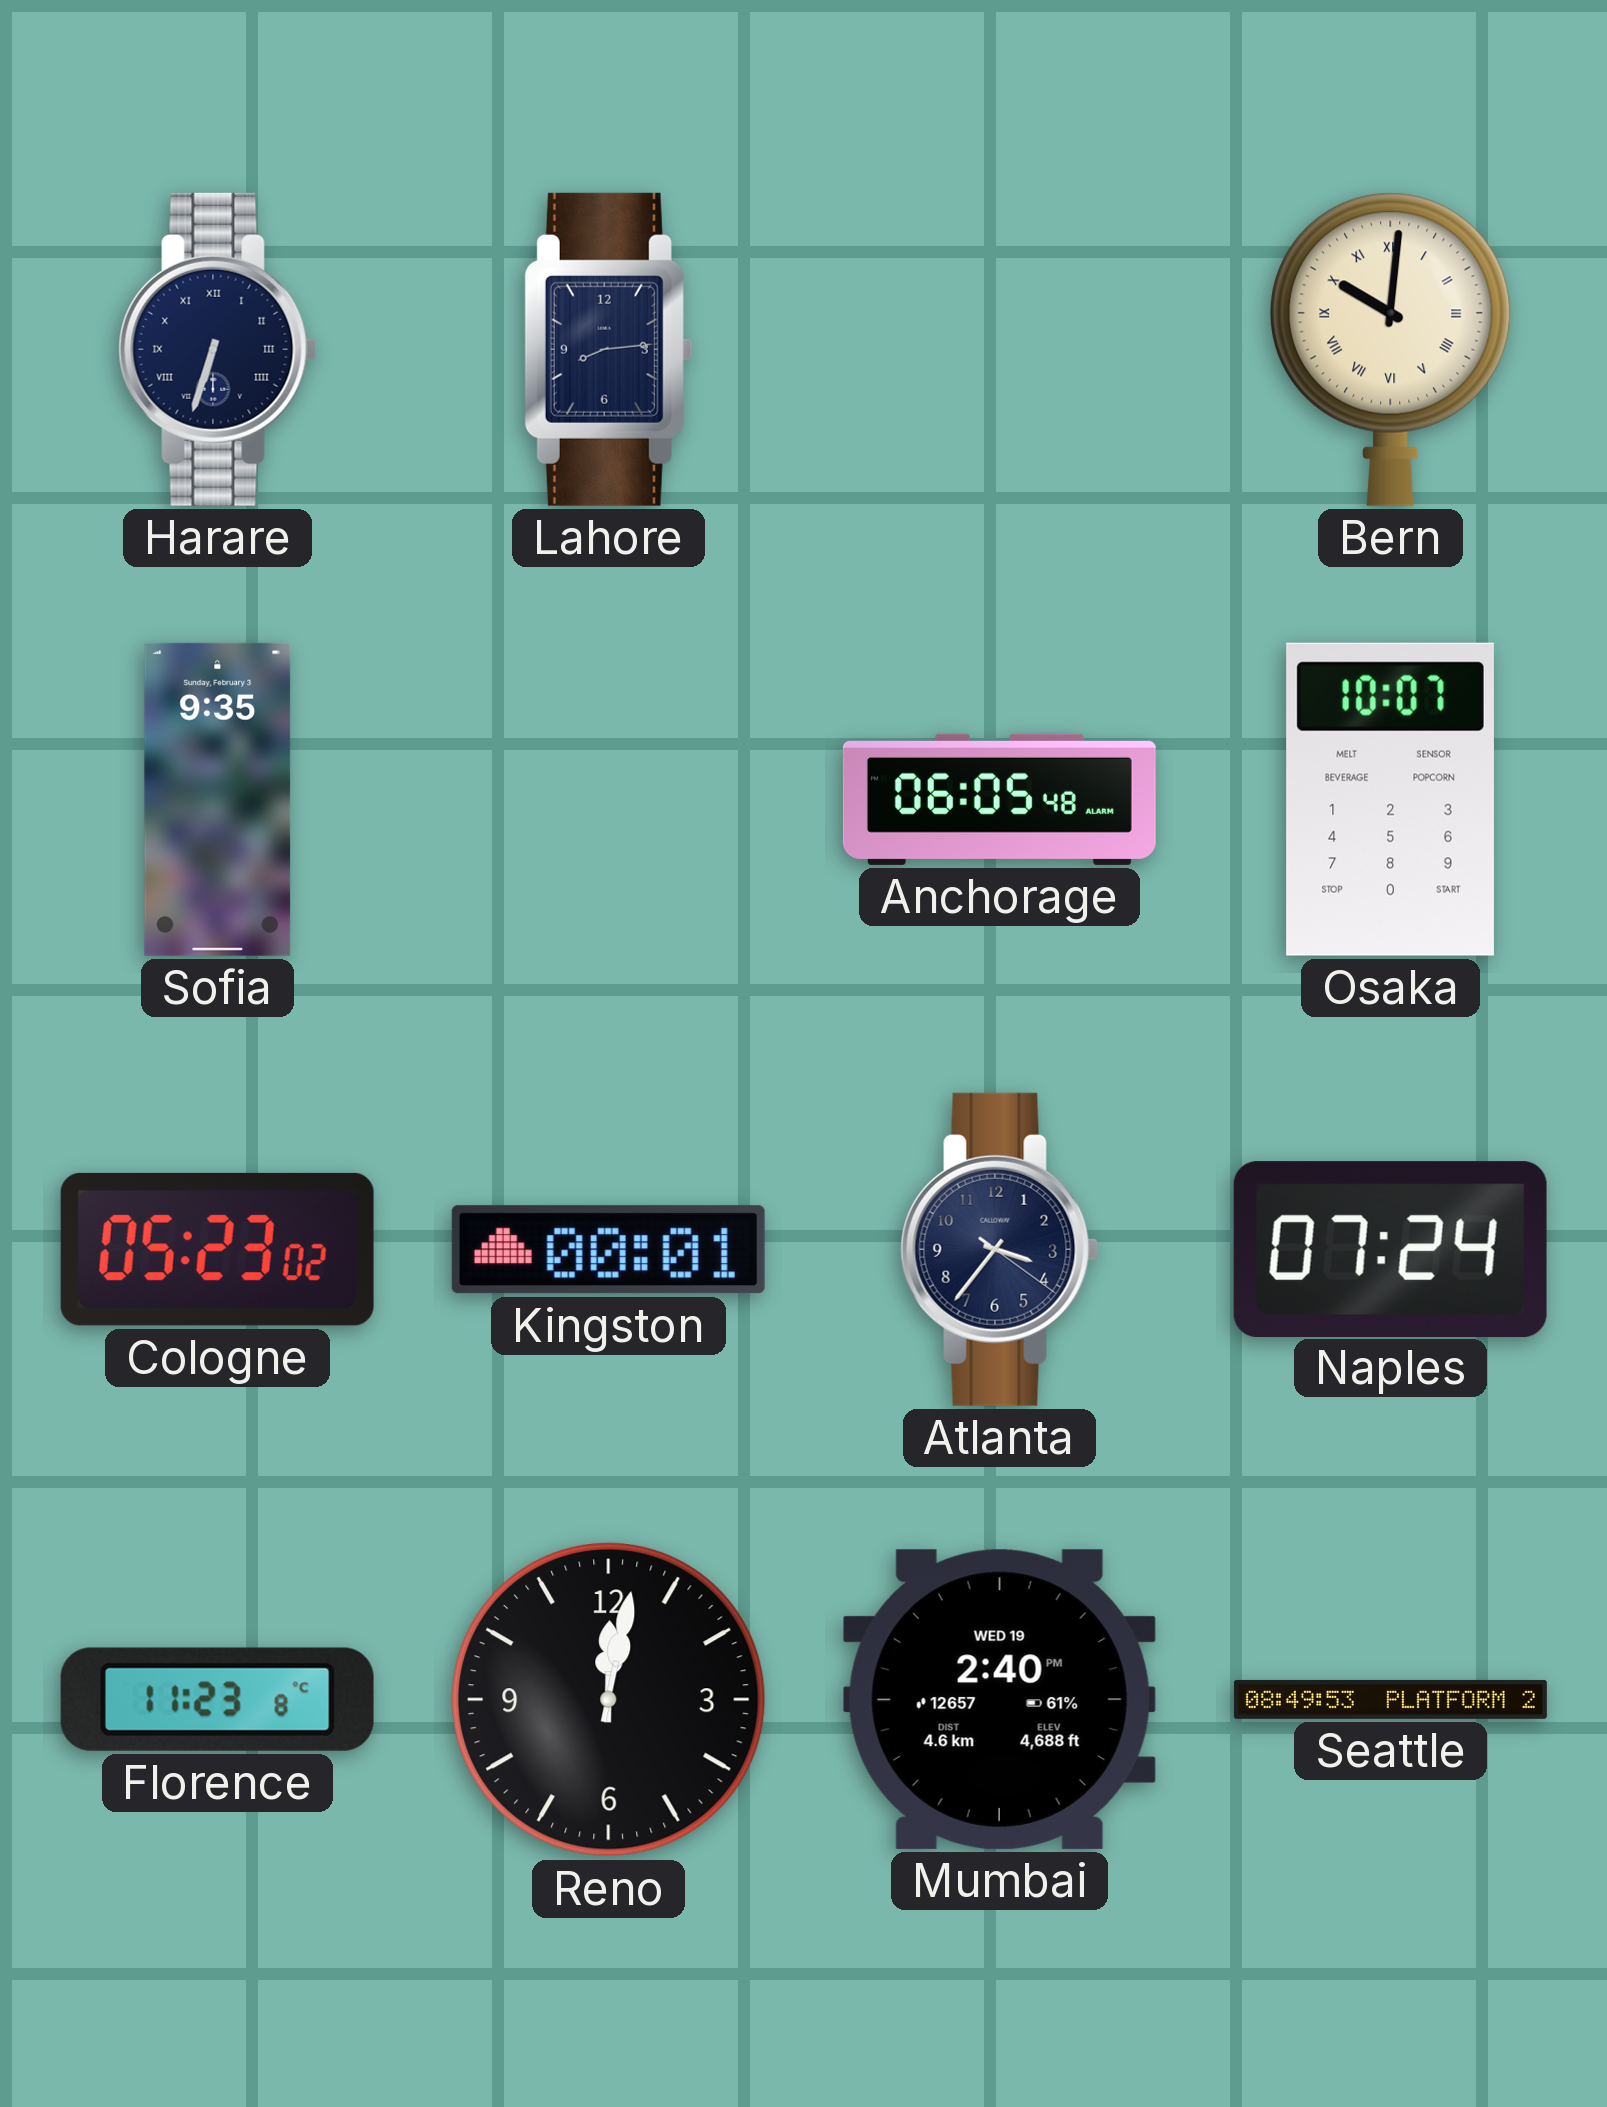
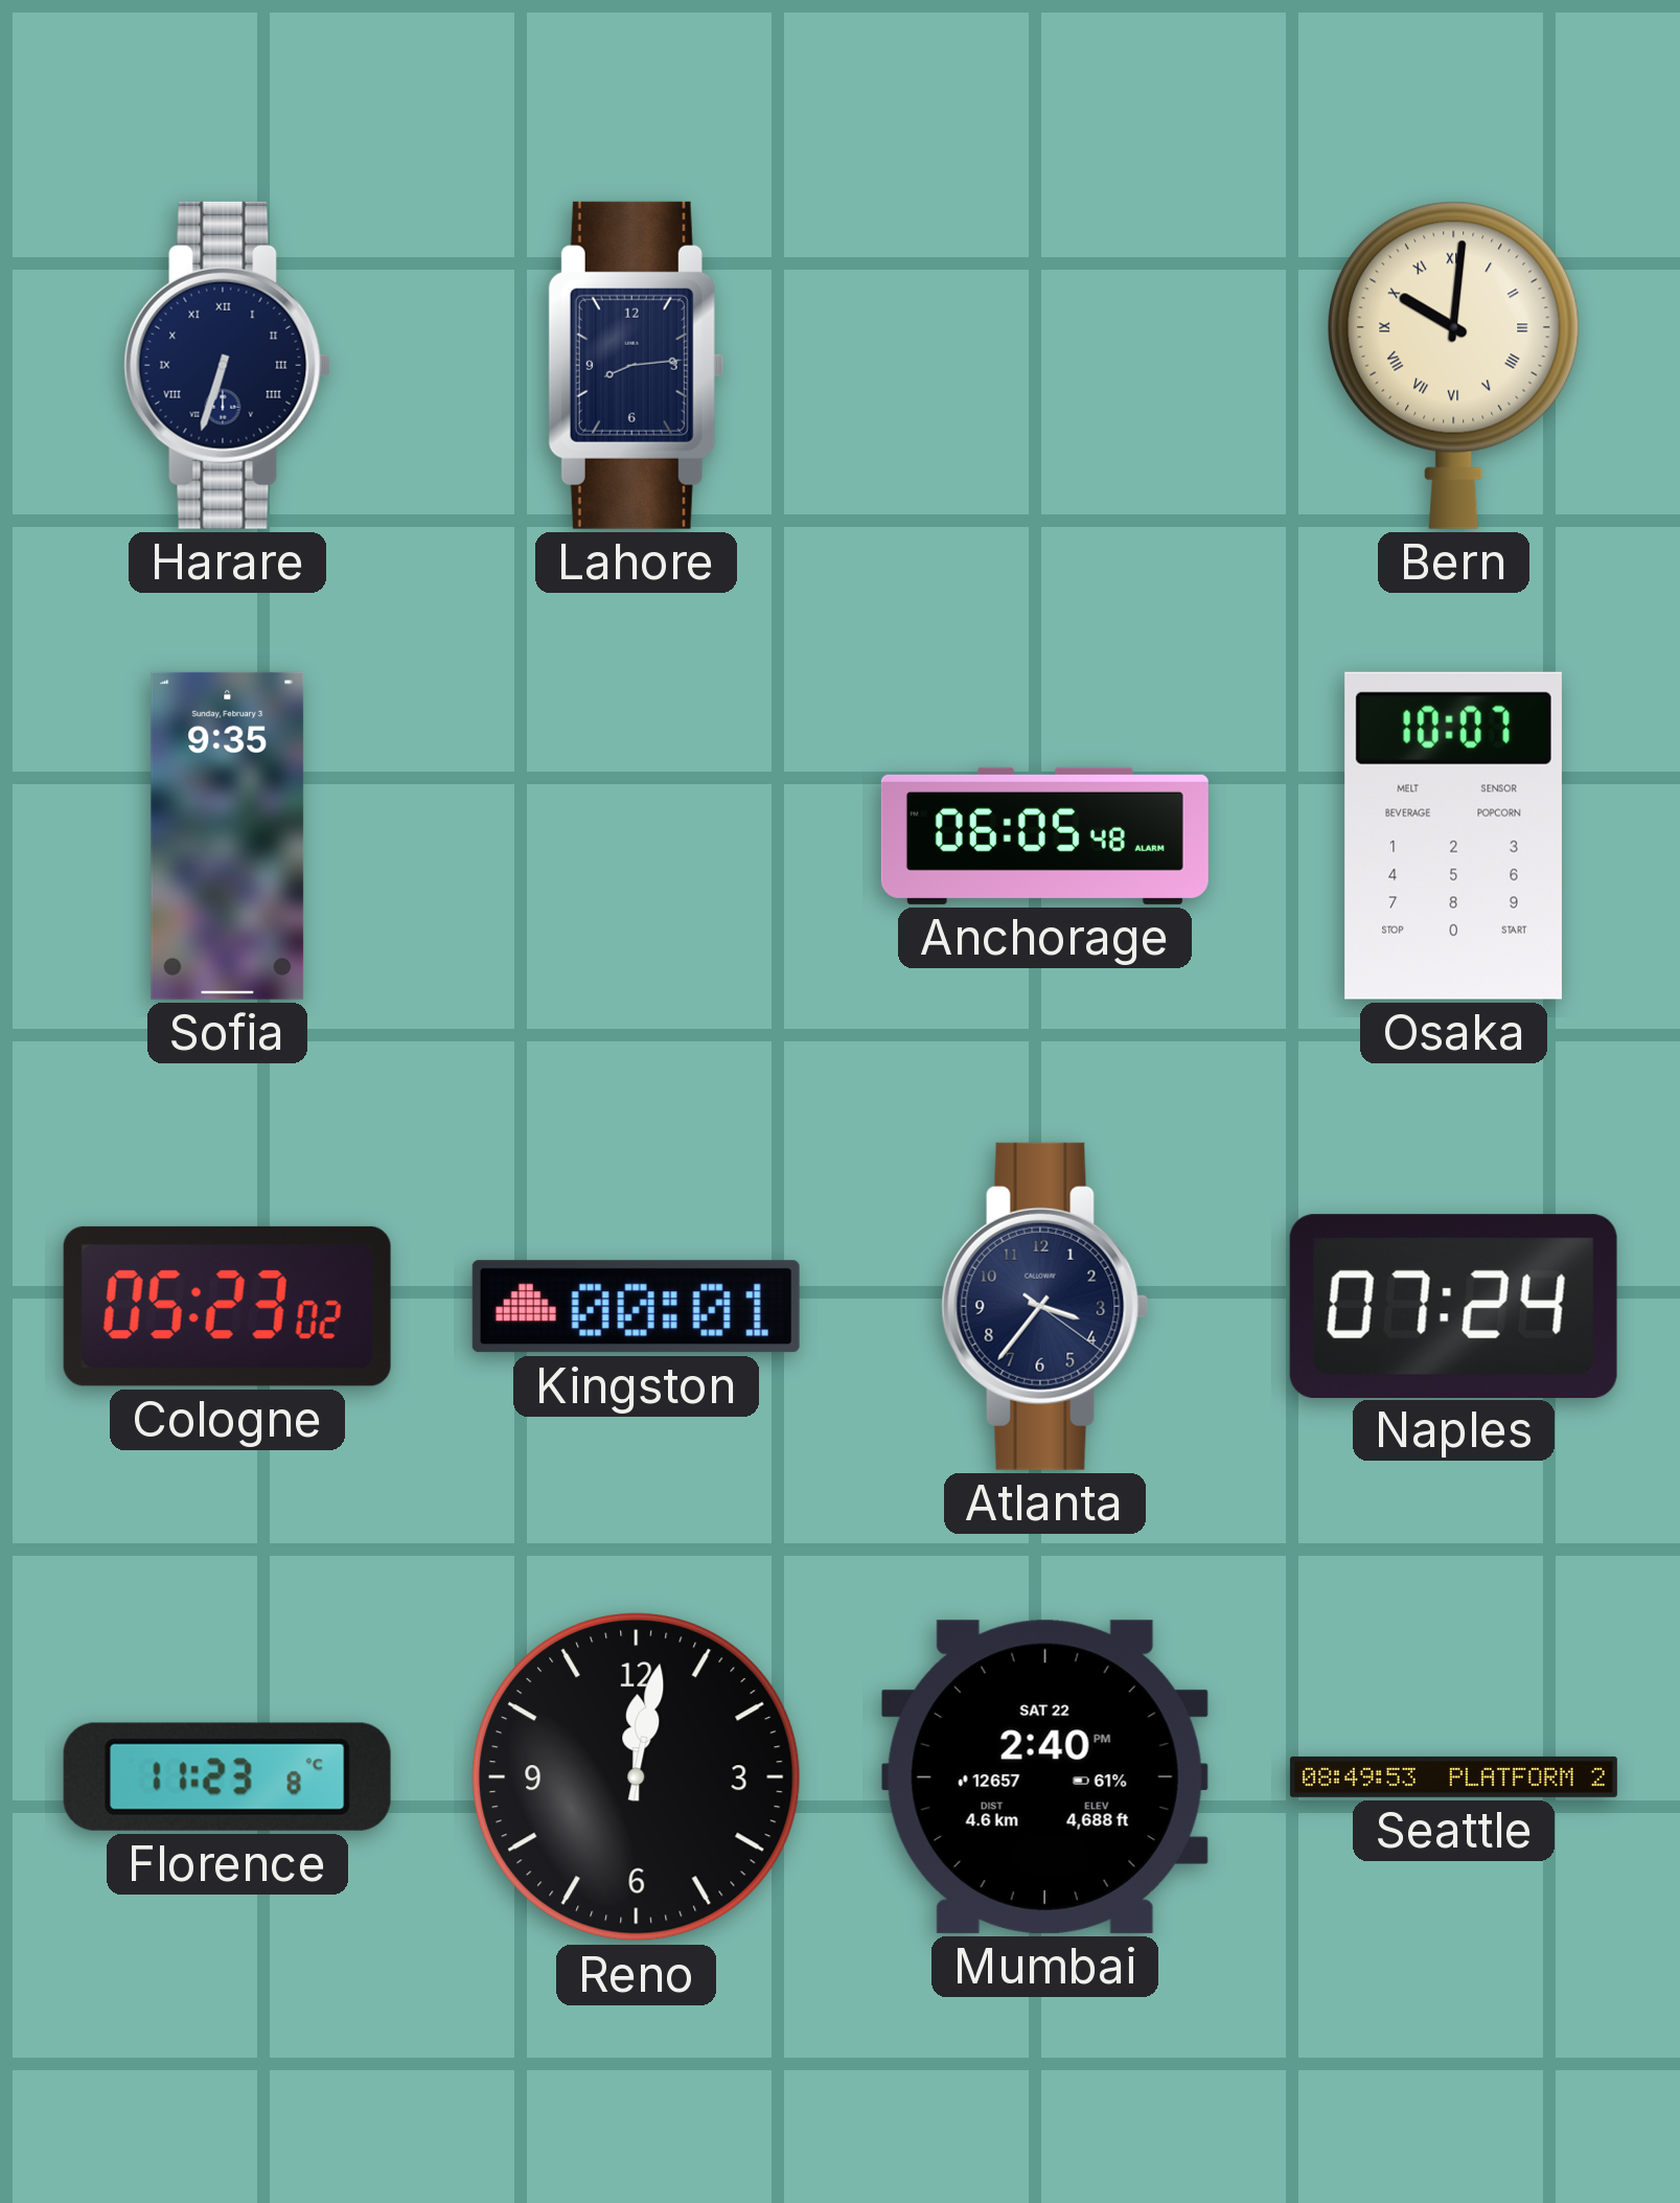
Mumbai date: WED 19 -> SAT 22 (1044, 1776)
